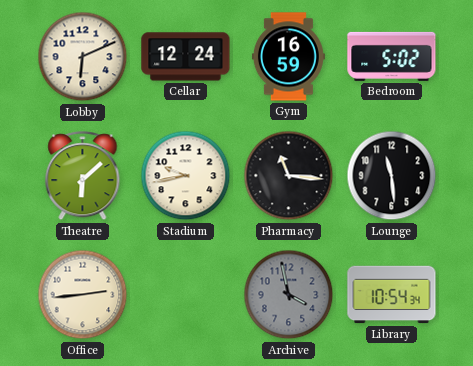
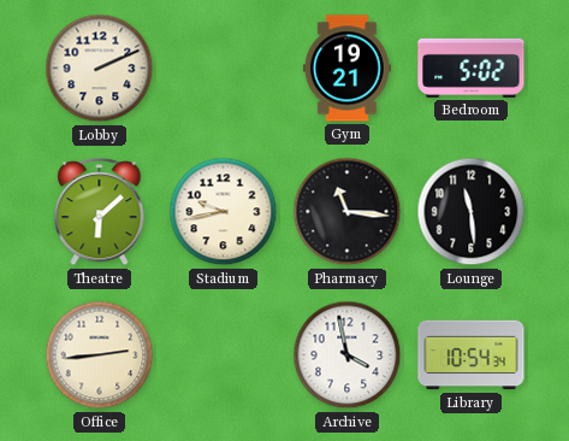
Lobby: 6:11 -> 2:11 (100, 69)
Cellar: 12:24 -> none (186, 57)
Gym: 16:59 -> 19:21 (346, 69)
Archive dial: grey -> white (348, 355)
